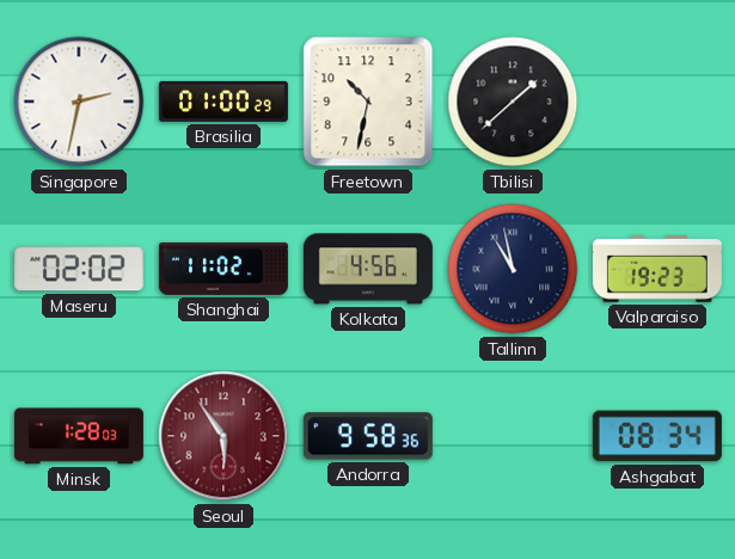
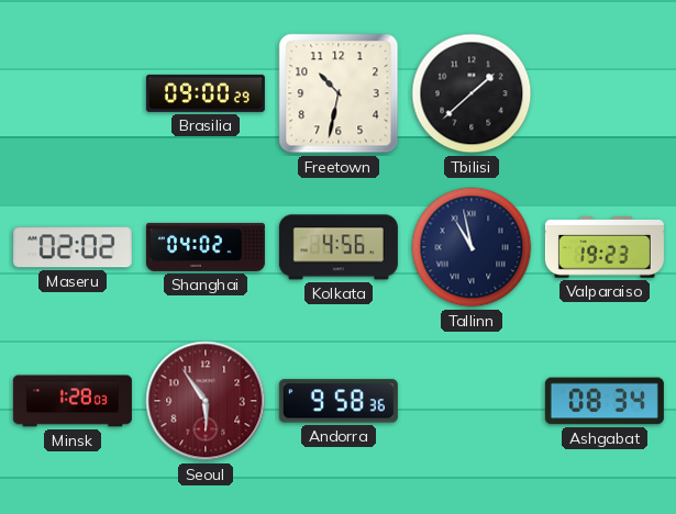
Singapore: 2:32 -> none (79, 102)
Brasilia: 01:00 -> 09:00 (206, 93)
Shanghai: 11:02 -> 04:02 (206, 247)
